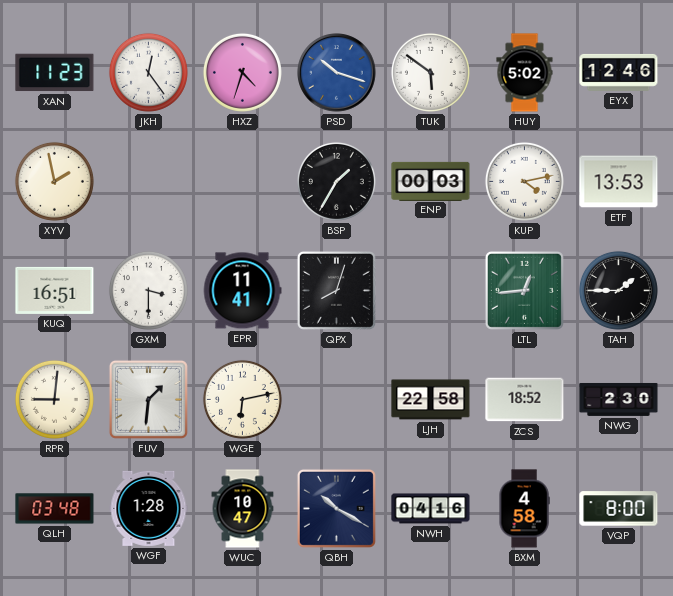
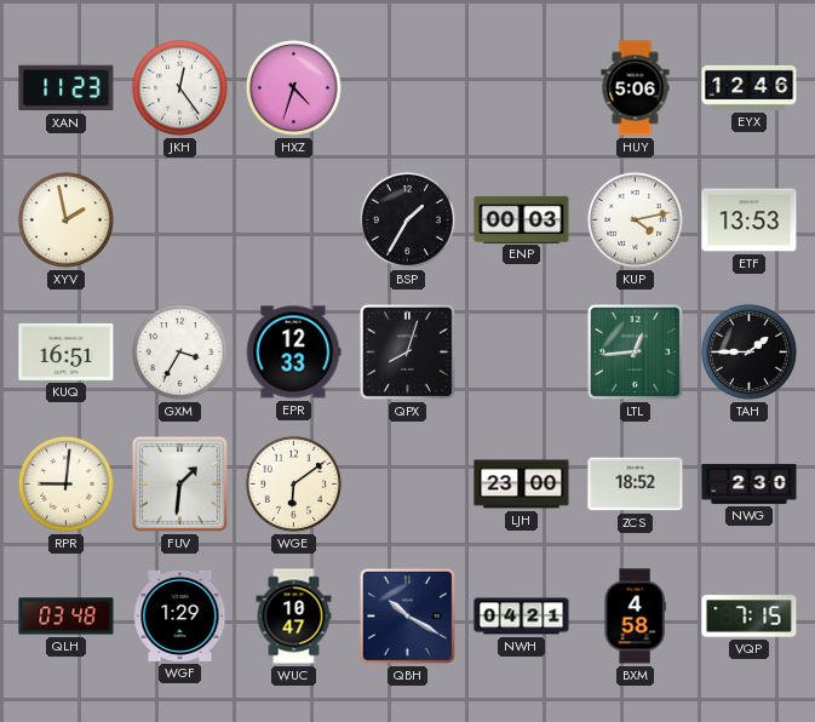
PSD: 10:18 -> none (337, 73)
TUK: 5:51 -> none (430, 72)
HUY: 5:02 -> 5:06 (636, 88)
GXM: 3:30 -> 3:35 (179, 351)
EPR: 11:41 -> 12:33 (293, 353)
WGE: 6:13 -> 6:09 (293, 483)
LJH: 22:58 -> 23:00 (522, 485)
WGF: 1:28 -> 1:29 (180, 615)
NWH: 04:16 -> 04:21 (522, 617)
VQP: 8:00 -> 7:15 (750, 617)
